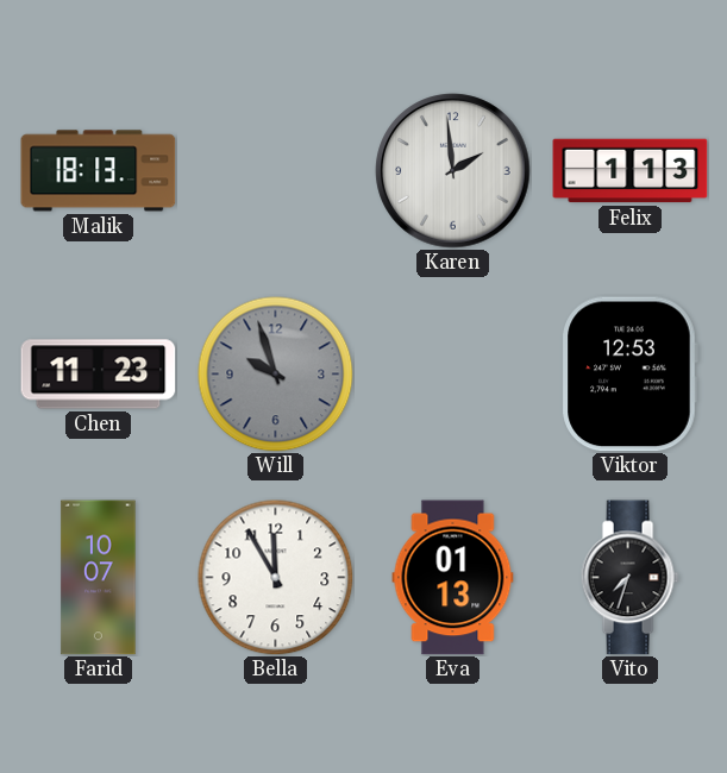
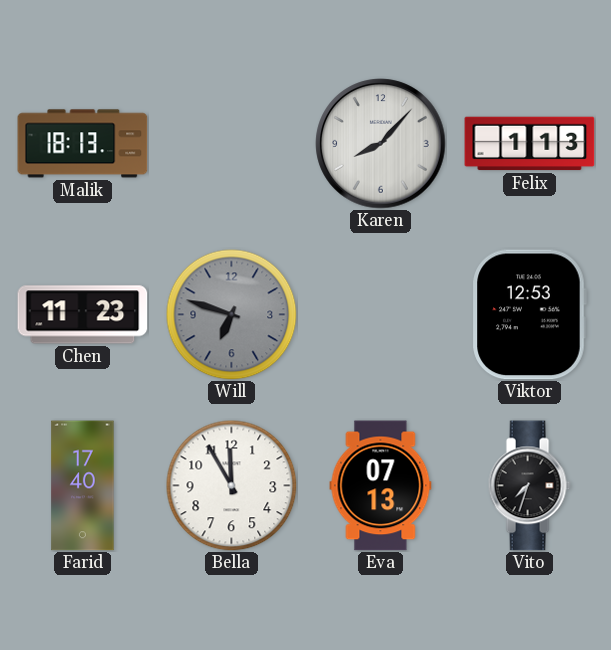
Karen: 1:59 -> 8:07 (381, 144)
Will: 9:57 -> 6:48 (232, 315)
Farid: 10:07 -> 17:40 (83, 486)
Eva: 01:13 -> 07:13 (381, 486)
